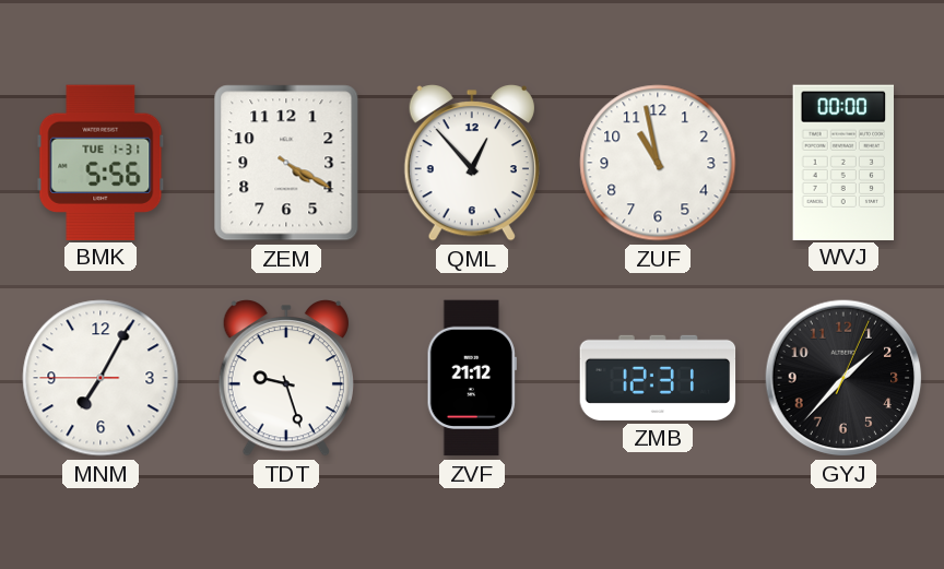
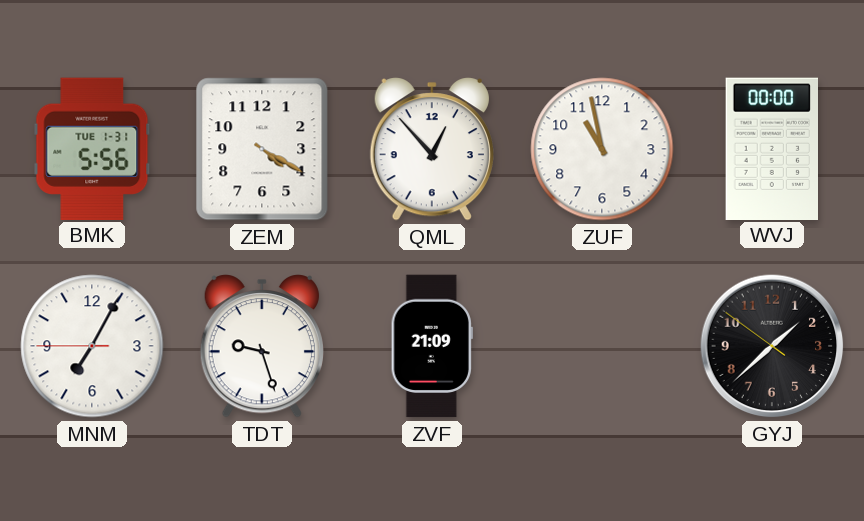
ZVF: 21:12 -> 21:09 (432, 346)
ZMB: 12:31 -> none (658, 378)
GYJ: 1:37:04 -> 1:37:51 (772, 346)
